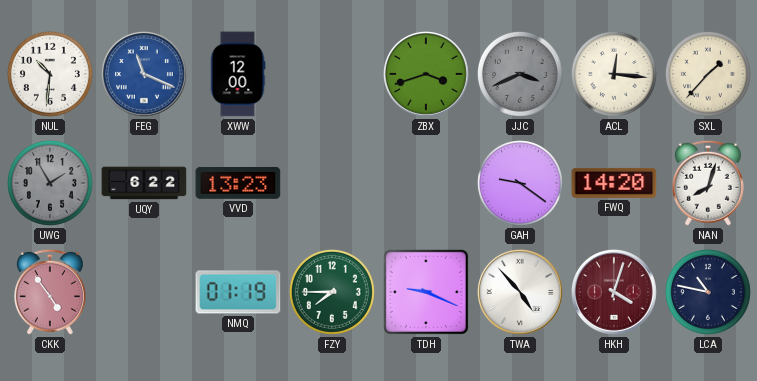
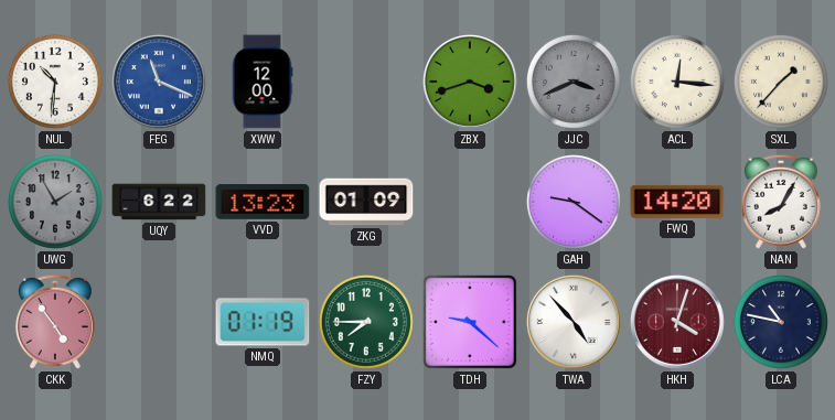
ZKG: none -> 01:09 (366, 202)
NAN: 8:03 -> 8:05 (781, 202)
TDH: 9:19 -> 9:22 (470, 322)
